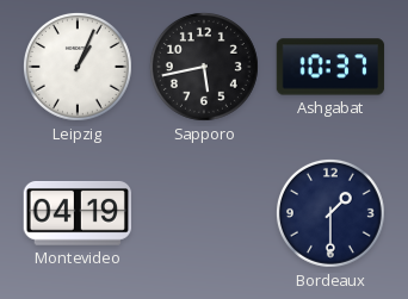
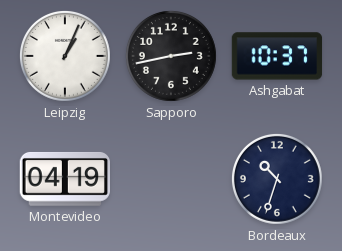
Sapporo: 5:43 -> 2:43 (171, 56)
Bordeaux: 1:30 -> 10:33 (277, 179)
